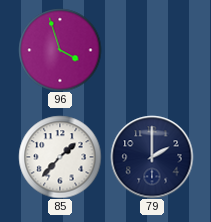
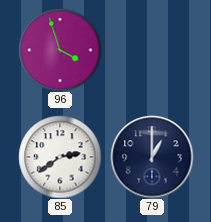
85: 1:37 -> 2:39 (60, 157)
79: 2:00 -> 1:00 (152, 157)
